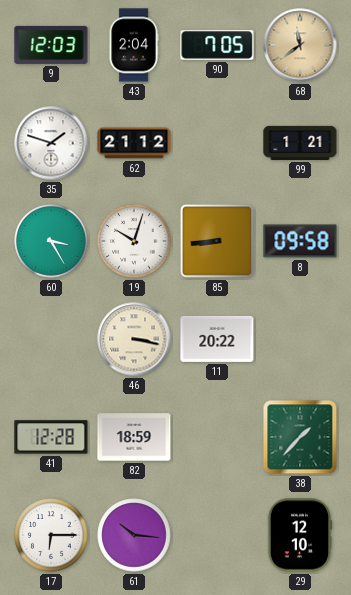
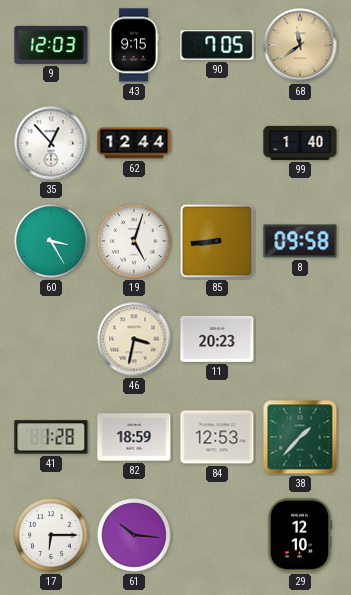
43: 2:04 -> 9:15 (134, 45)
35: 1:48 -> 12:53 (51, 143)
62: 21:12 -> 12:44 (134, 143)
99: 1:21 -> 1:40 (300, 143)
19: 10:03 -> 5:03 (134, 241)
46: 3:17 -> 3:32 (134, 339)
11: 20:22 -> 20:23 (217, 339)
41: 12:28 -> 1:28 (51, 437)
84: none -> 12:53 (217, 437)
